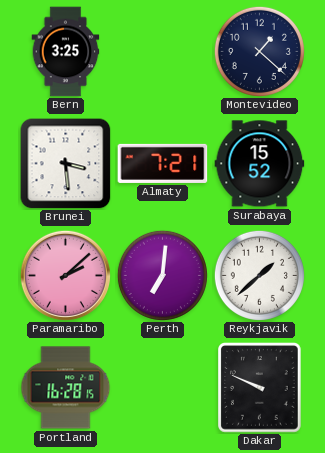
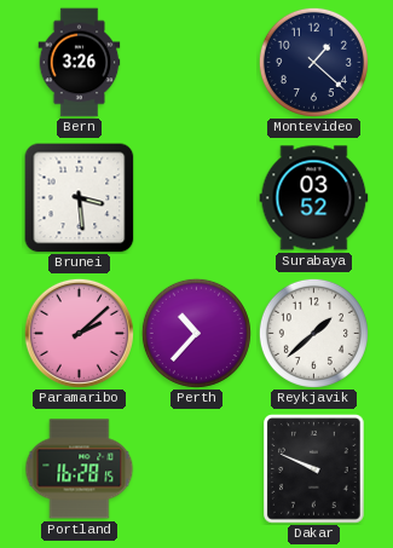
Bern: 3:25 -> 3:26 (80, 63)
Almaty: 7:21 -> none (163, 163)
Surabaya: 15:52 -> 03:52 (314, 198)
Perth: 7:01 -> 10:37 (196, 333)
